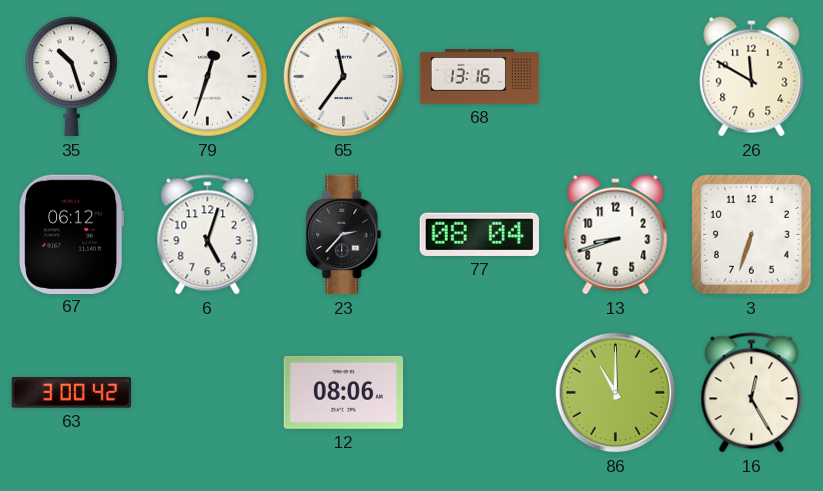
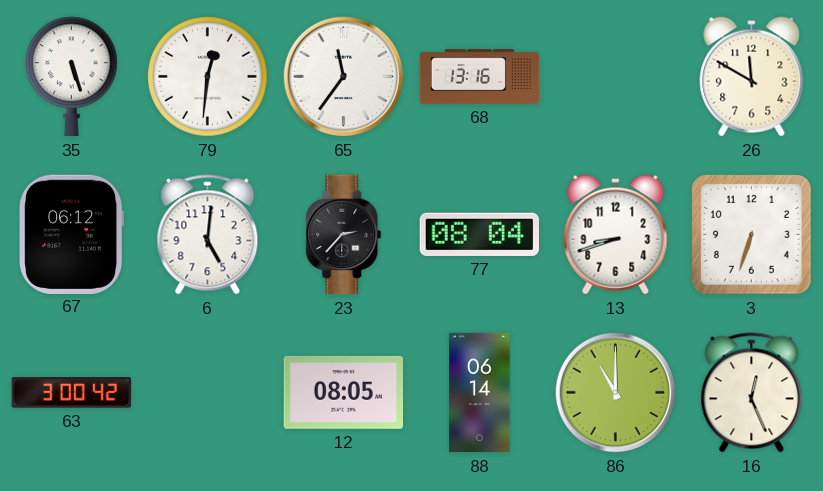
35: 10:27 -> 5:27 (72, 77)
79: 12:33 -> 12:31 (208, 77)
6: 5:03 -> 5:01 (208, 235)
12: 08:06 -> 08:05 (344, 392)
88: none -> 06:14 (480, 393)
16: 12:25 -> 12:26 (752, 393)
